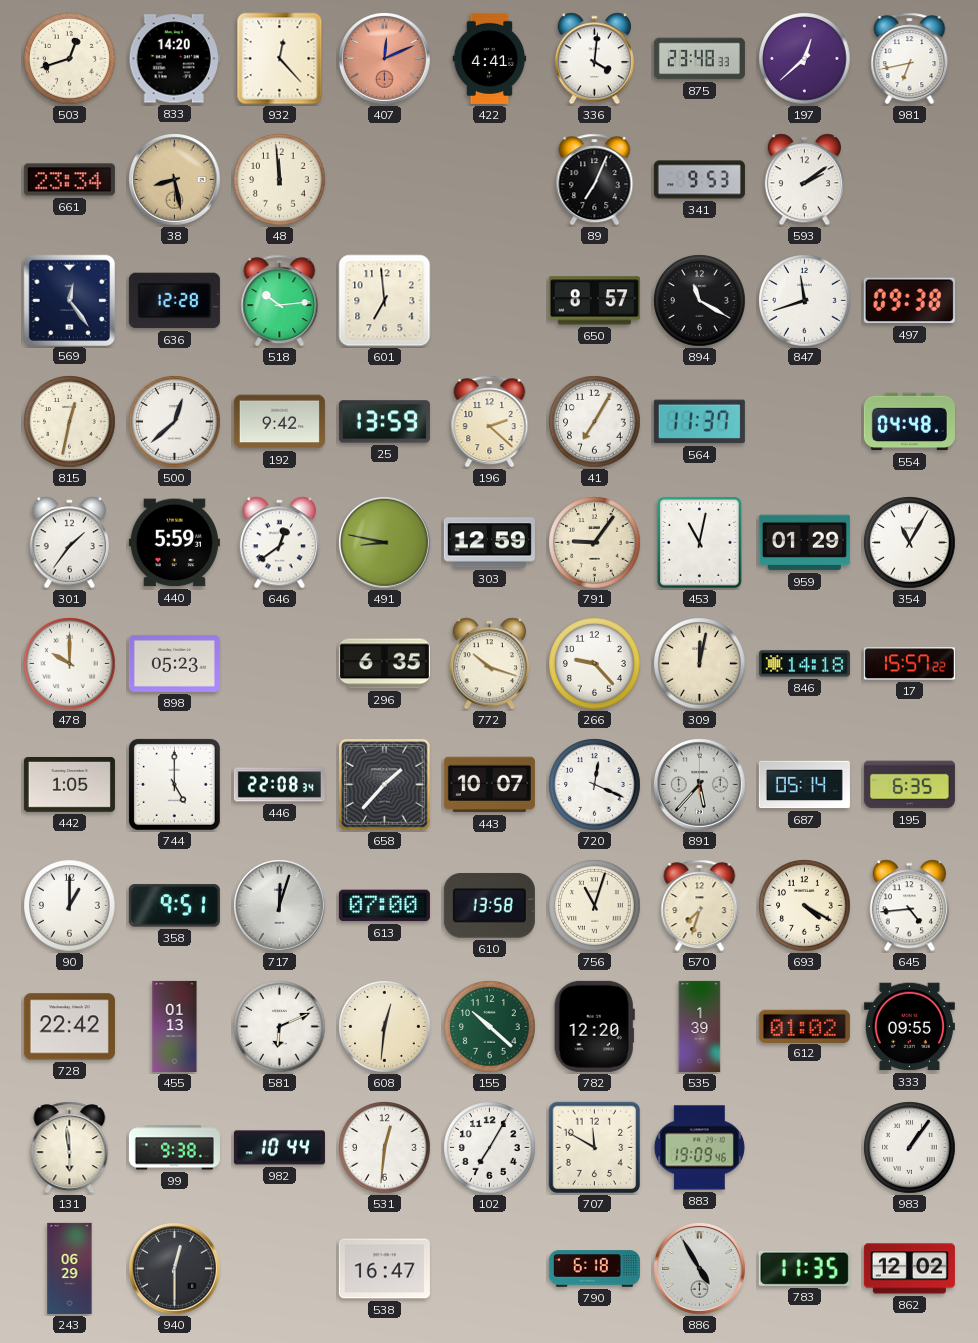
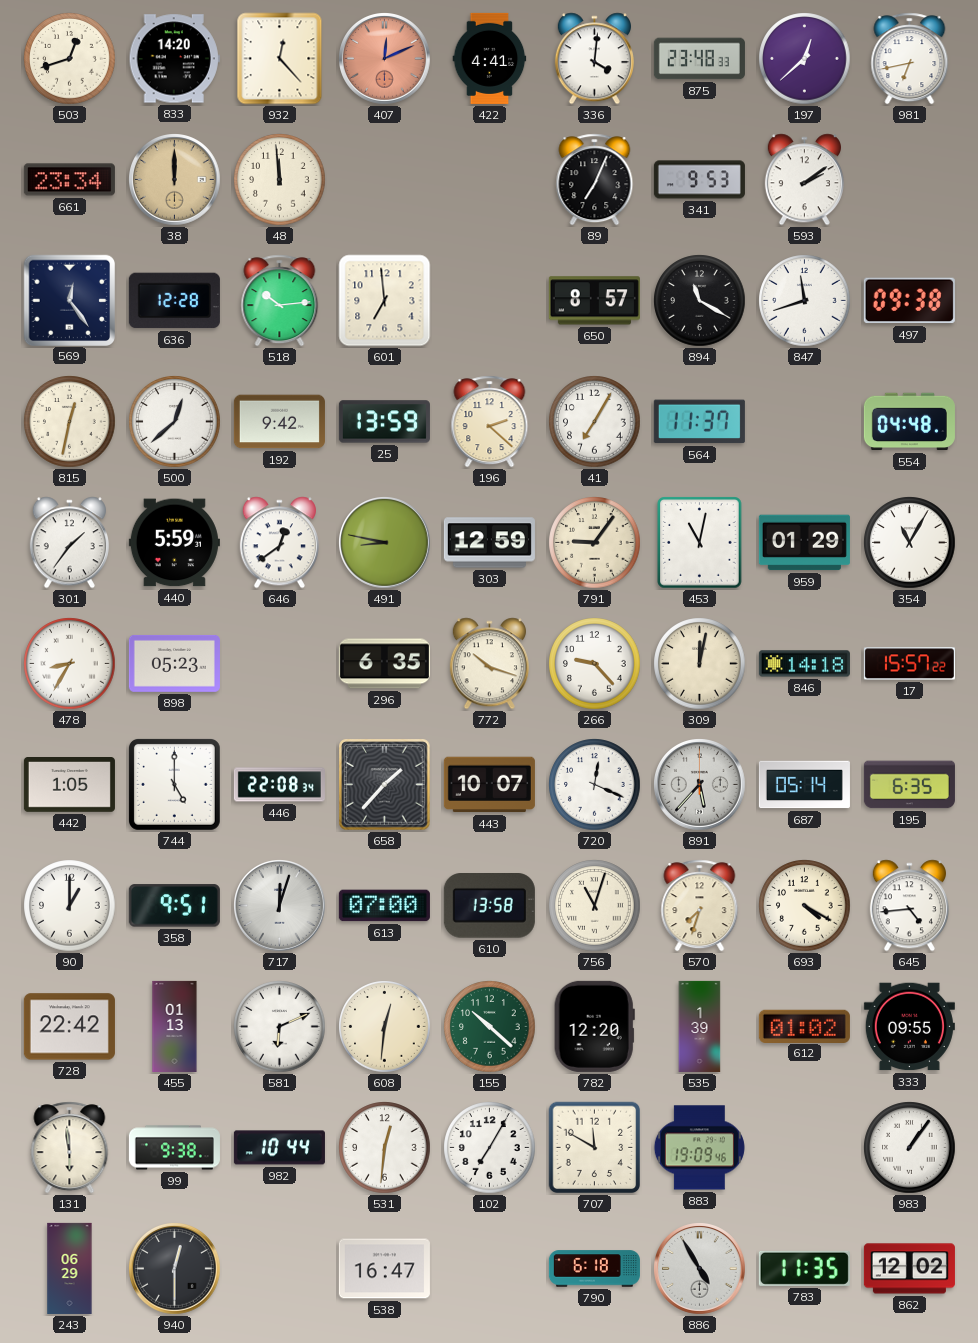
38: 8:28 -> 12:00 (175, 180)
478: 10:00 -> 8:35 (70, 664)
